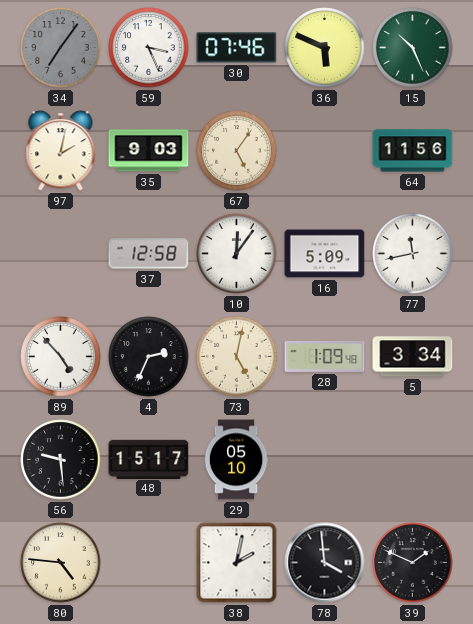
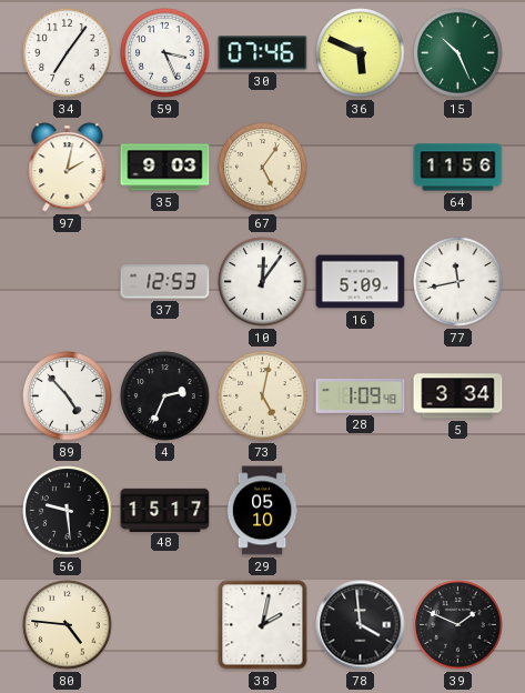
34 dial: grey -> white (68, 53)
37: 12:58 -> 12:53 (165, 282)
